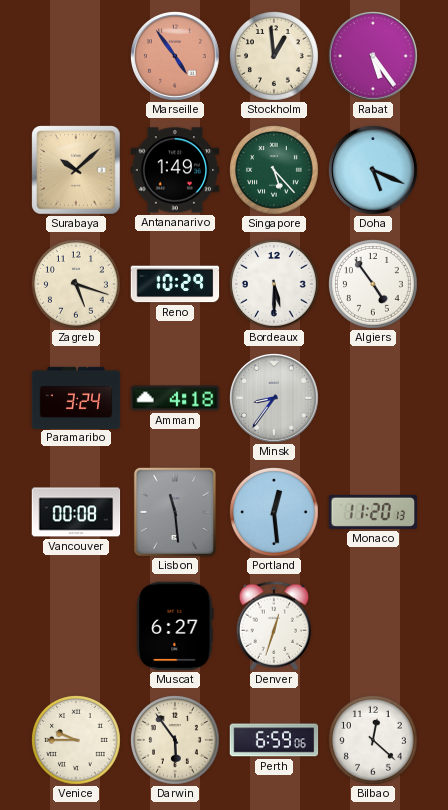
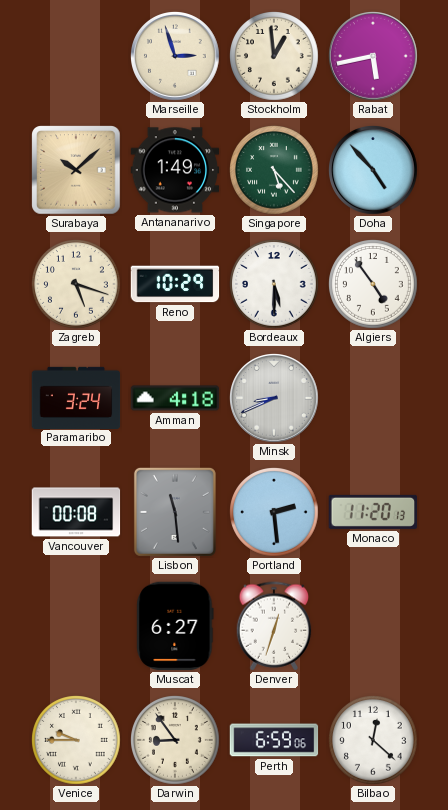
Marseille: 4:54 -> 2:57 (176, 57)
Marseille dial: salmon -> cream (176, 57)
Rabat: 5:24 -> 5:43 (374, 57)
Doha: 5:19 -> 4:53 (374, 171)
Minsk: 8:36 -> 8:41 (275, 399)
Portland: 12:29 -> 2:29 (275, 513)
Darwin: 5:54 -> 8:54 (176, 741)
